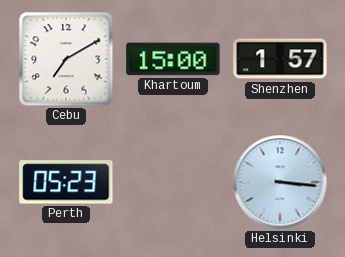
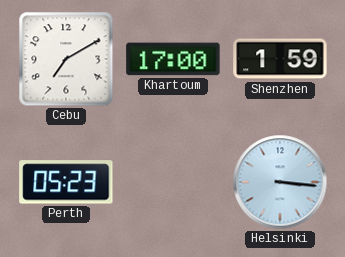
Khartoum: 15:00 -> 17:00 (173, 59)
Shenzhen: 1:57 -> 1:59 (280, 59)
